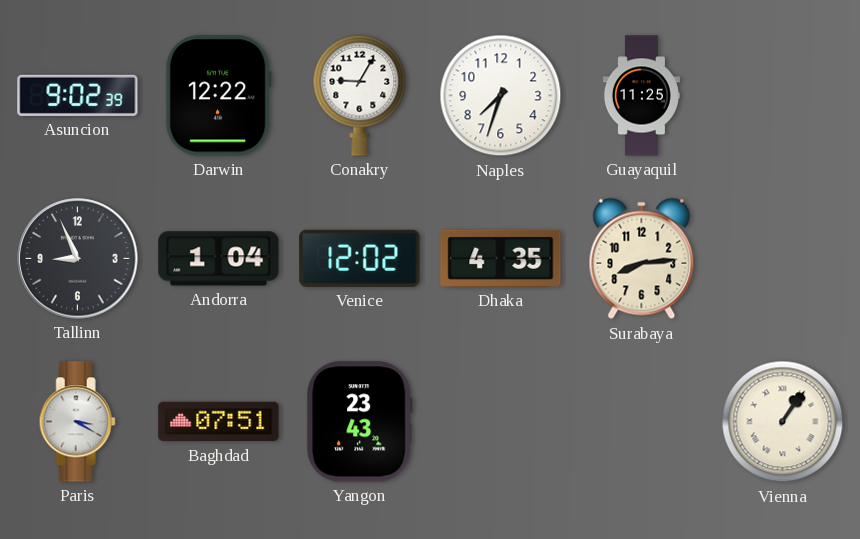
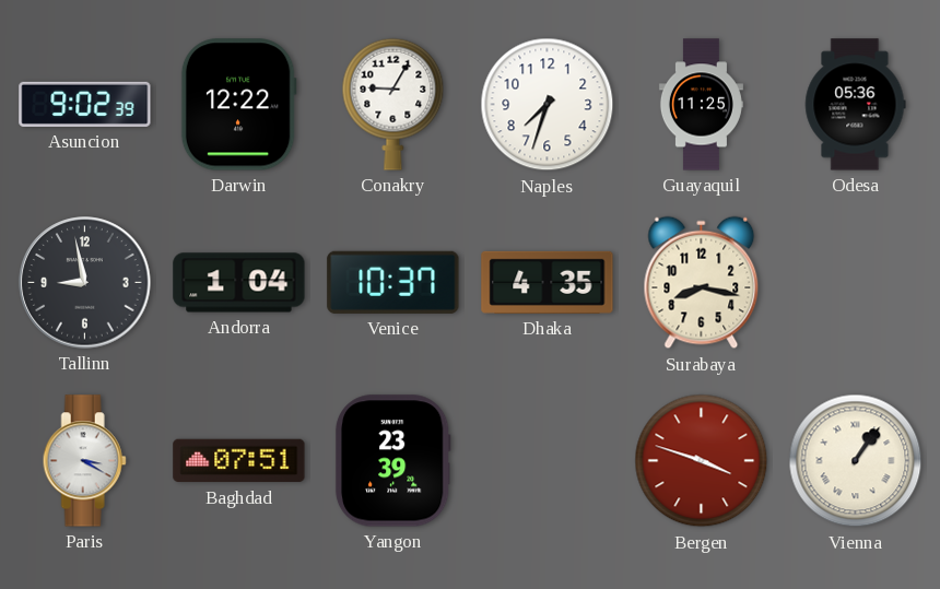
Odesa: none -> 05:36 (856, 105)
Tallinn: 8:56 -> 8:58 (85, 283)
Venice: 12:02 -> 10:37 (393, 282)
Surabaya: 8:14 -> 8:17 (702, 283)
Yangon: 23:43 -> 23:39 (392, 461)
Bergen: none -> 3:48 (702, 461)
